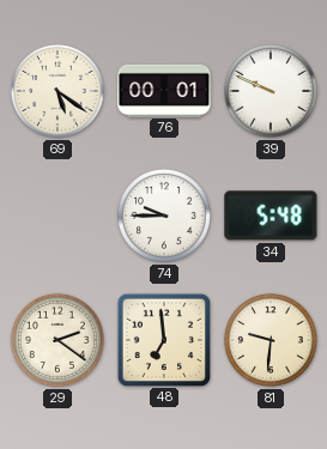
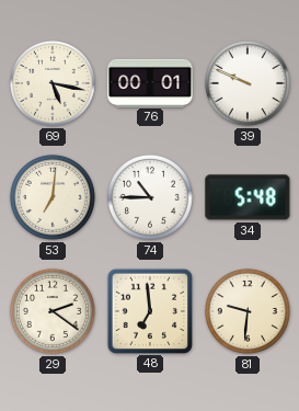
69: 5:21 -> 5:17 (53, 83)
53: none -> 7:01 (53, 197)
74: 9:45 -> 10:45 (150, 197)
